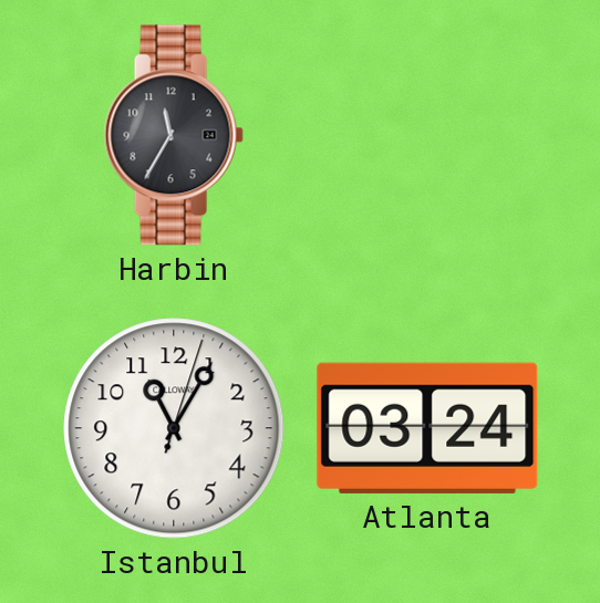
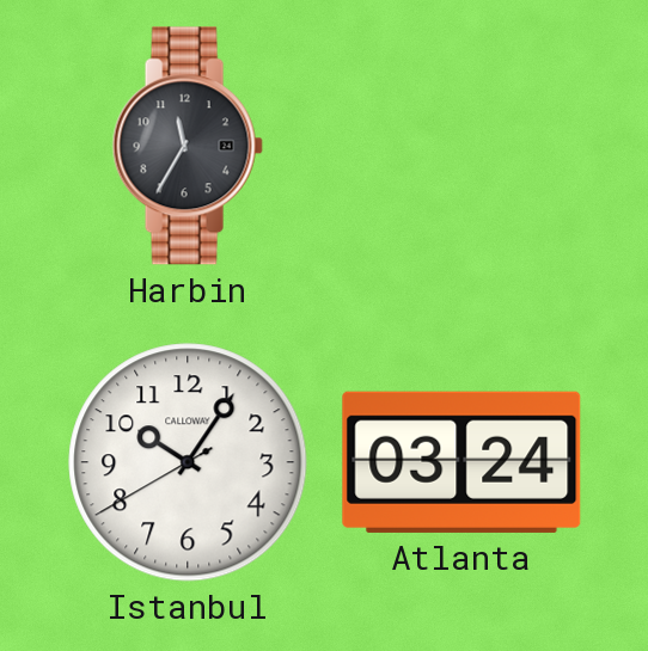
Istanbul: 11:05 -> 10:05 (188, 462)
